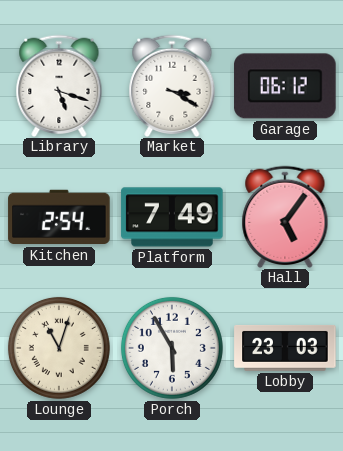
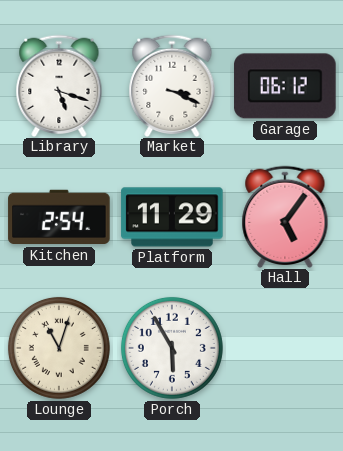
Market: 3:20 -> 3:19 (172, 85)
Platform: 7:49 -> 11:29 (172, 217)
Lobby: 23:03 -> none (285, 348)
